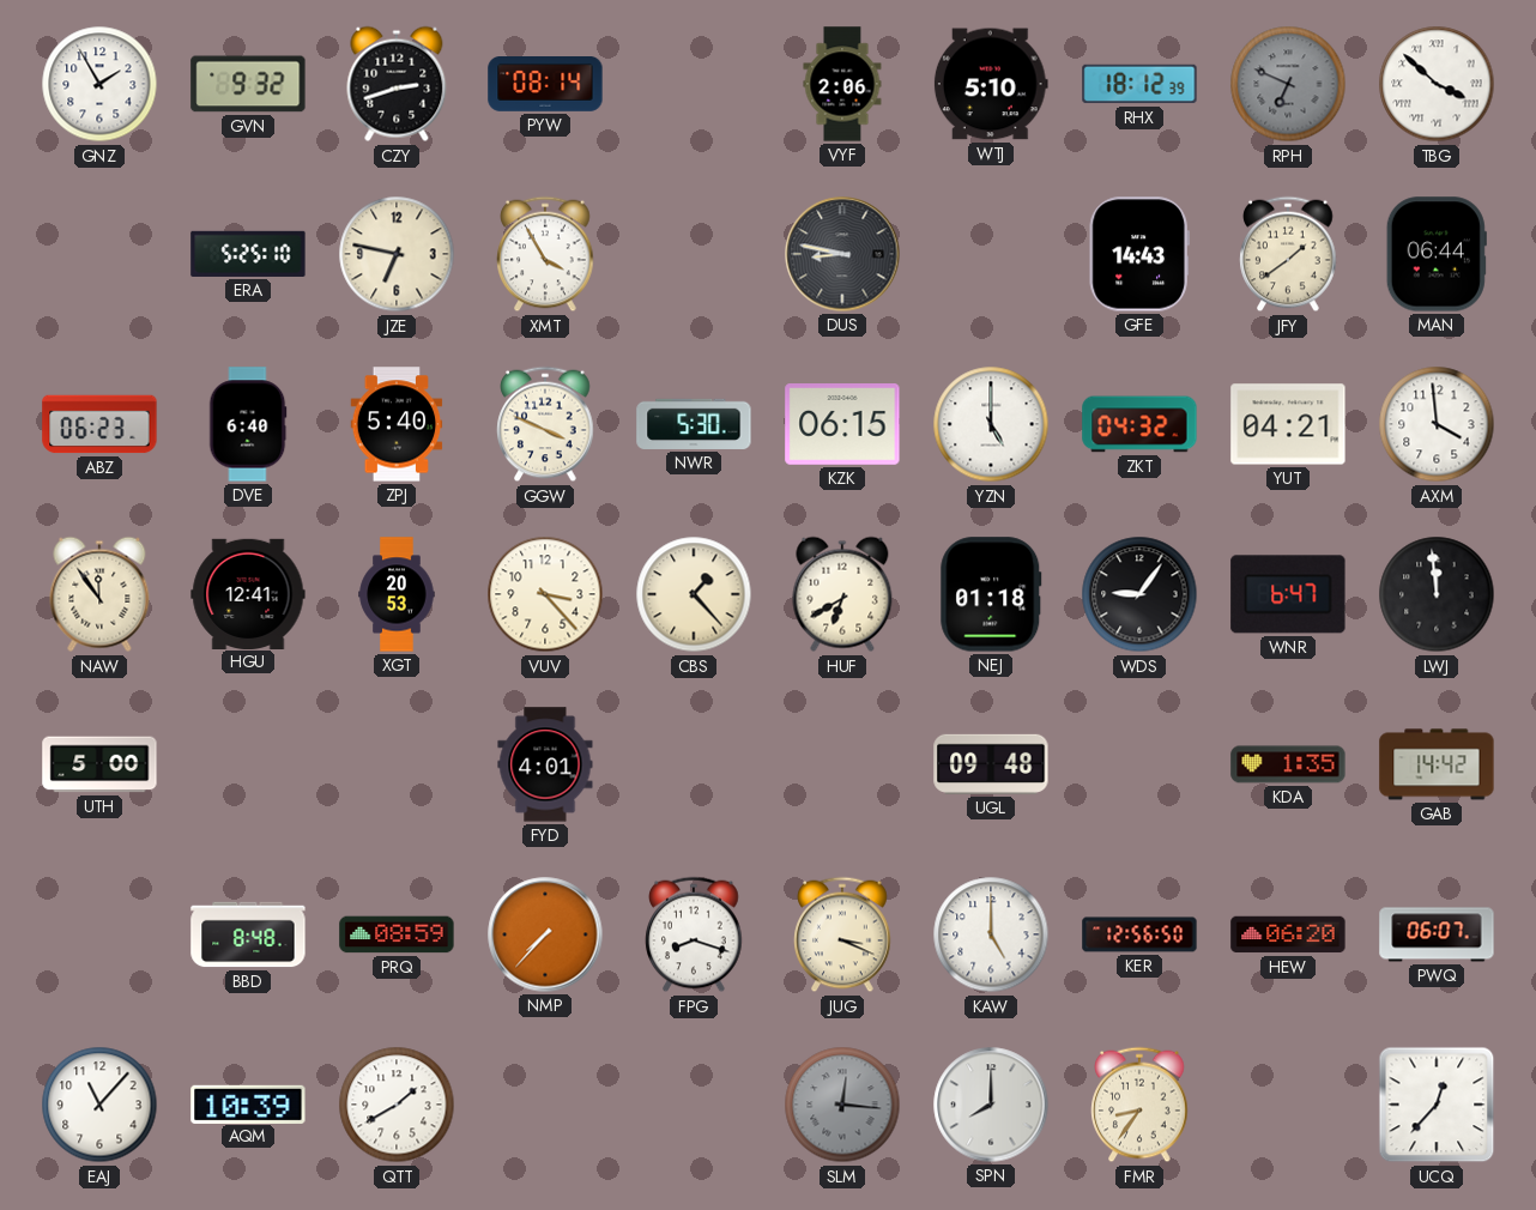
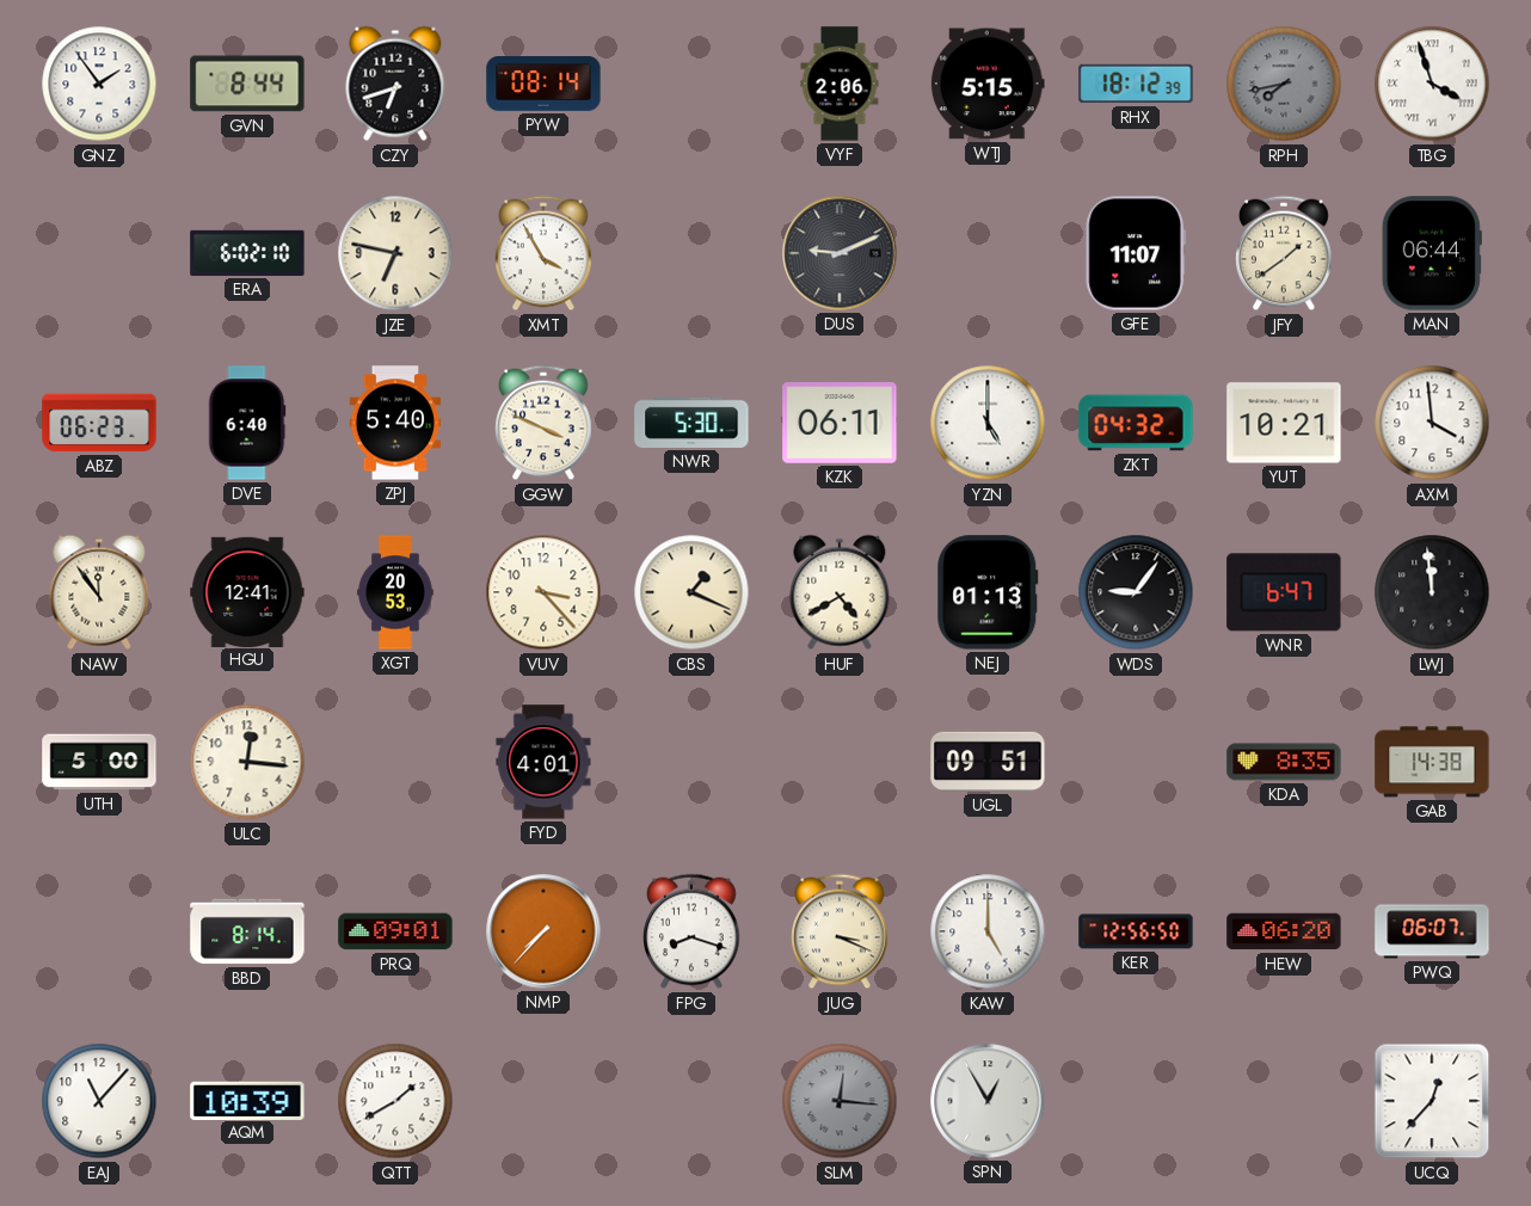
GNZ: 1:55 -> 1:54 (99, 84)
GVN: 9:32 -> 8:44 (247, 84)
CZY: 2:42 -> 6:42 (395, 84)
WTJ: 5:10 -> 5:15 (988, 84)
RPH: 6:49 -> 7:43 (1284, 84)
TBG: 3:52 -> 3:57 (1432, 84)
ERA: 5:25 -> 6:02 (247, 253)
DUS: 8:47 -> 9:11 (840, 253)
GFE: 14:43 -> 11:07 (1136, 253)
KZK: 06:15 -> 06:11 (840, 424)
YUT: 04:21 -> 10:21 (1284, 423)
CBS: 1:23 -> 1:19 (691, 592)
HUF: 6:40 -> 4:40 (840, 592)
NEJ: 01:18 -> 01:13 (988, 592)
ULC: none -> 12:16 (247, 762)
UGL: 09:48 -> 09:51 (988, 762)
KDA: 1:35 -> 8:35 (1284, 762)
GAB: 14:42 -> 14:38 (1432, 762)
BBD: 8:48 -> 8:14 (247, 931)
PRQ: 08:59 -> 09:01 (395, 931)
SPN: 8:00 -> 12:55 (988, 1101)
FMR: 8:36 -> none (1139, 1105)
